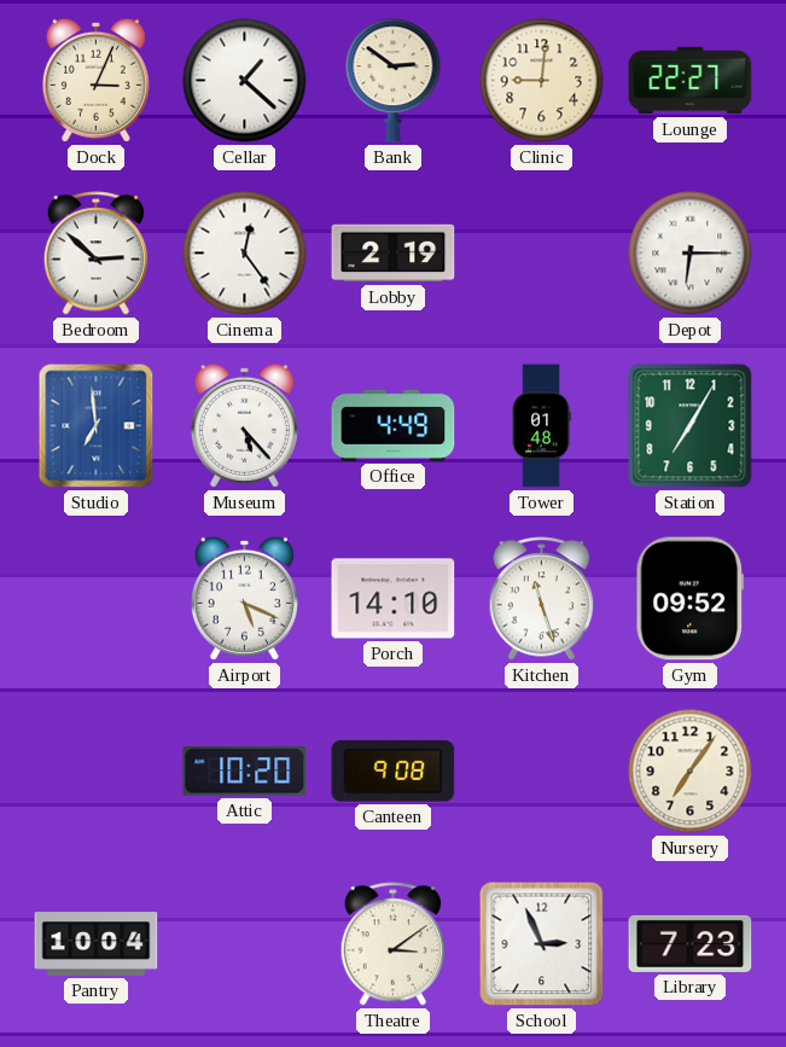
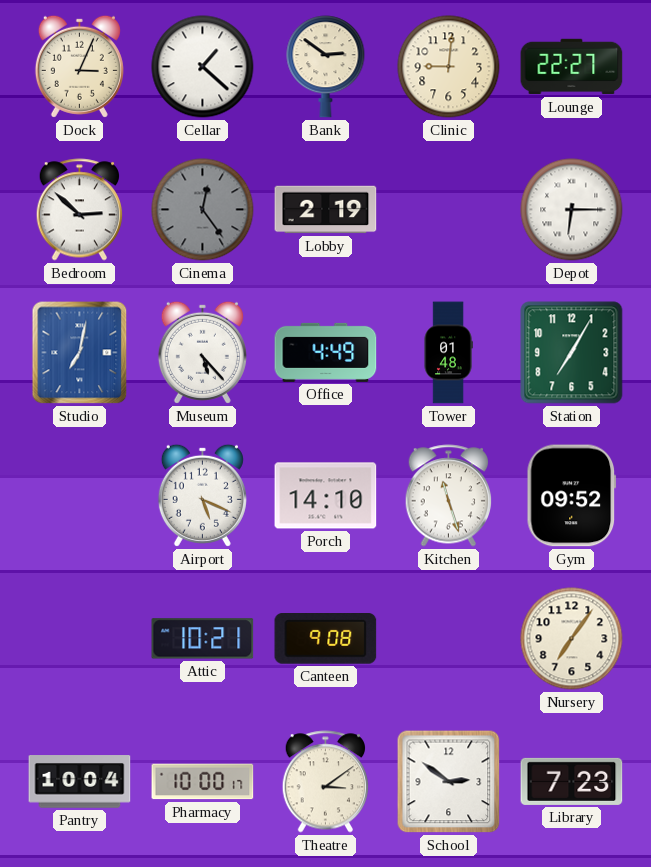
Cinema dial: white -> grey (203, 210)
Studio: 6:59 -> 7:02 (80, 353)
Attic: 10:20 -> 10:21 (203, 639)
Pharmacy: none -> 10:00 (203, 782)
School: 2:56 -> 2:51 (449, 782)
